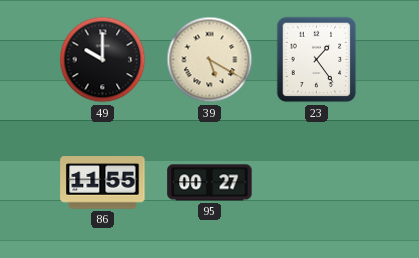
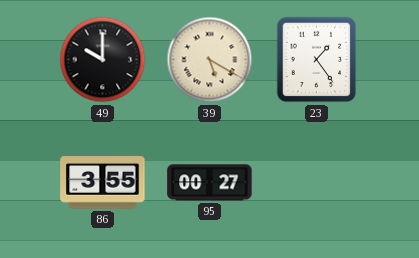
86: 11:55 -> 3:55 (103, 183)
